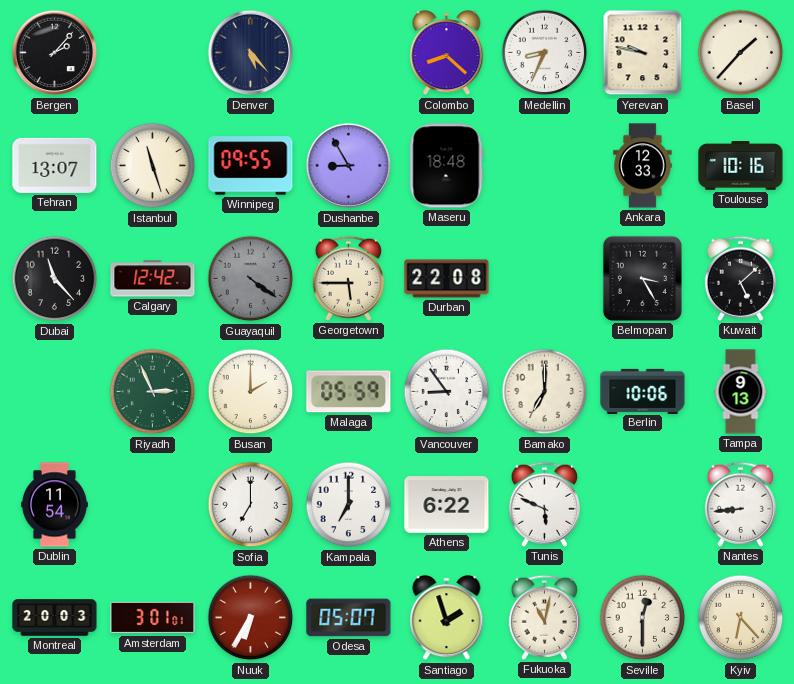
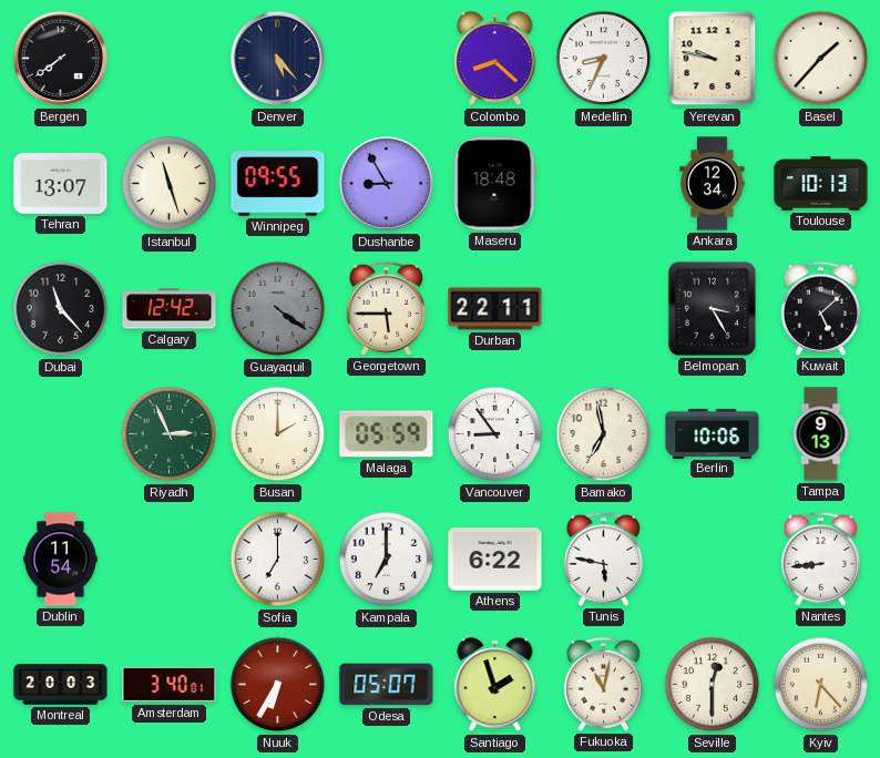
Bergen: 2:07 -> 7:39 (61, 59)
Ankara: 12:33 -> 12:34 (713, 184)
Toulouse: 10:16 -> 10:13 (821, 184)
Durban: 22:08 -> 22:11 (495, 309)
Bamako: 7:00 -> 6:58 (604, 434)
Tunis: 5:49 -> 5:47 (603, 559)
Amsterdam: 3:01 -> 3:40 (170, 685)
